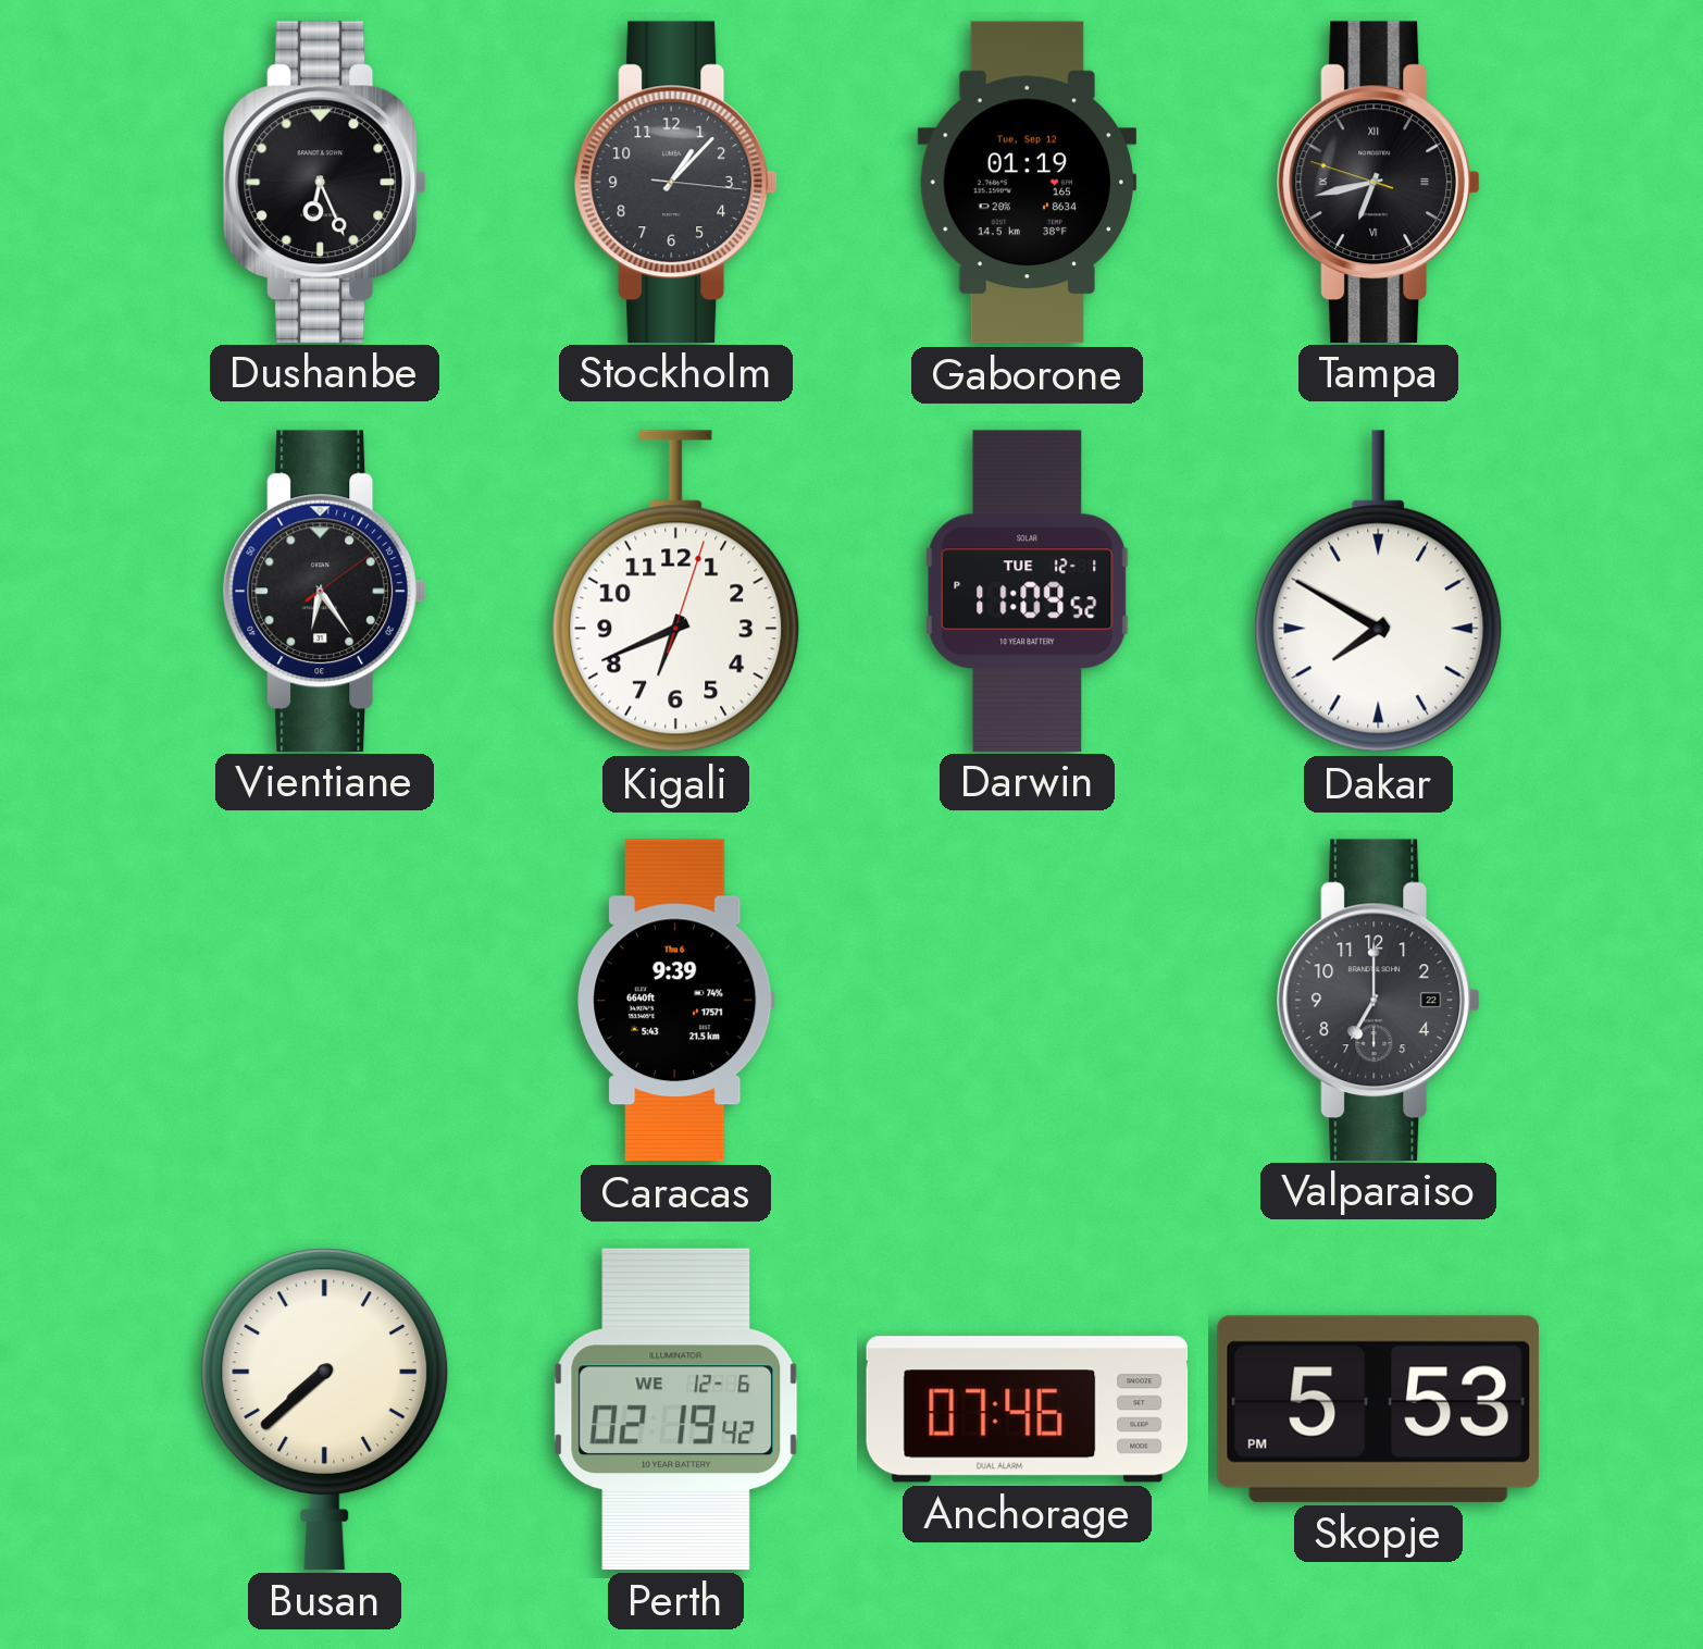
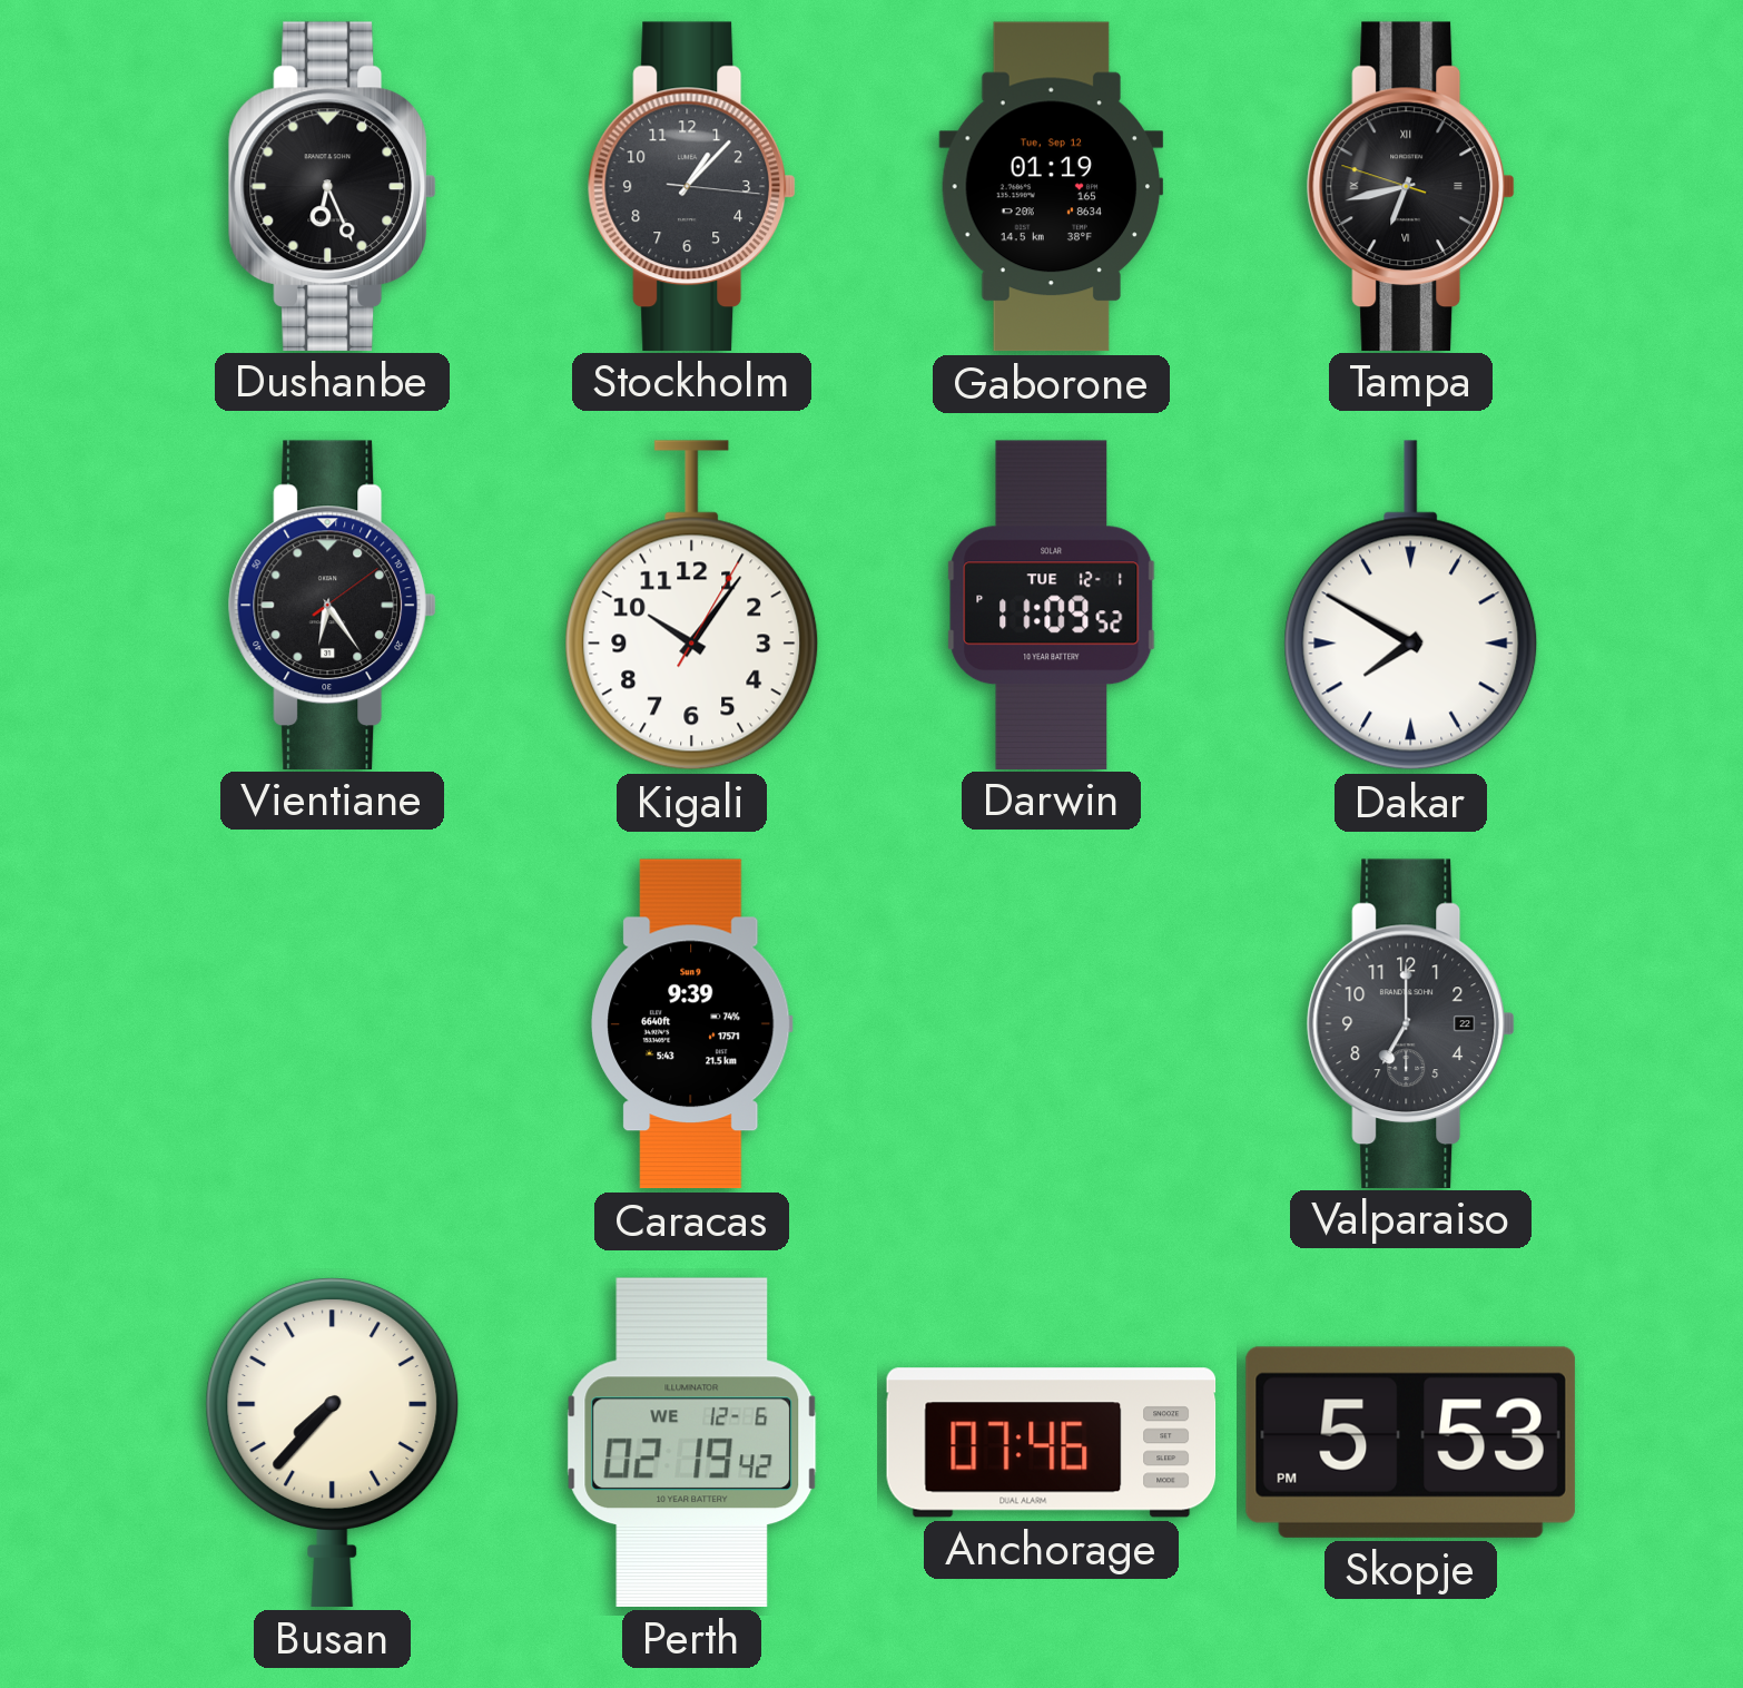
Kigali: 6:41 -> 10:06 (692, 606)
Caracas date: Thu 6 -> Sun 9 (692, 1024)
Busan: 7:38 -> 7:37 (333, 1442)
